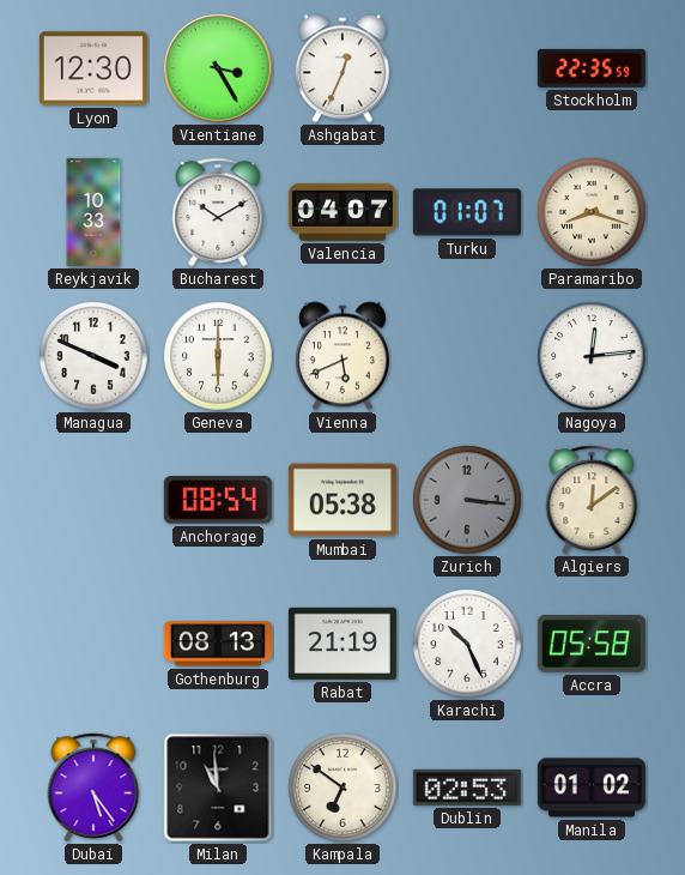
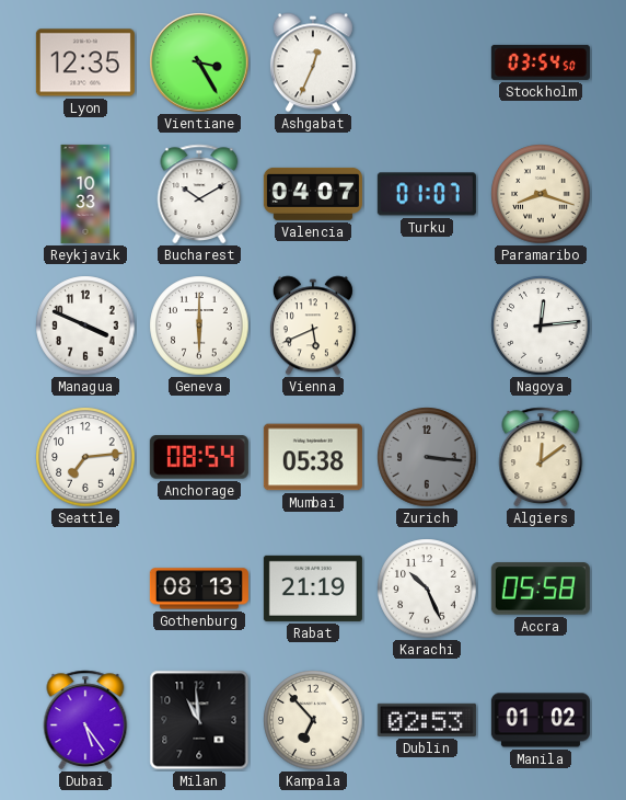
Lyon: 12:30 -> 12:35 (85, 62)
Stockholm: 22:35 -> 03:54 (541, 62)
Seattle: none -> 7:14 (85, 457)
Kampala: 6:51 -> 6:53 (313, 720)
